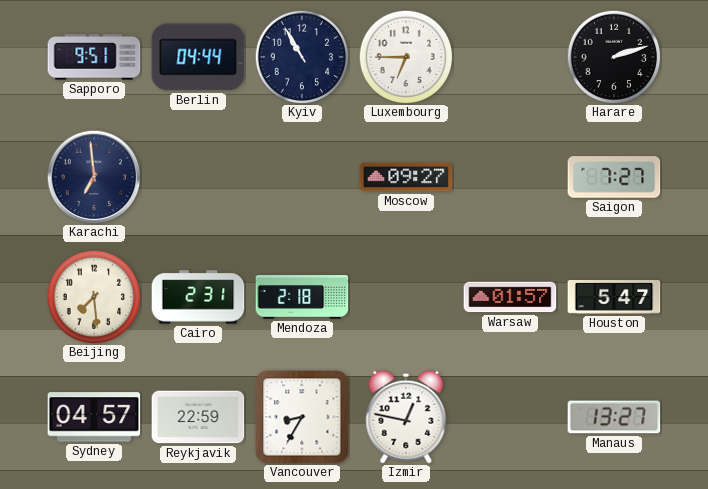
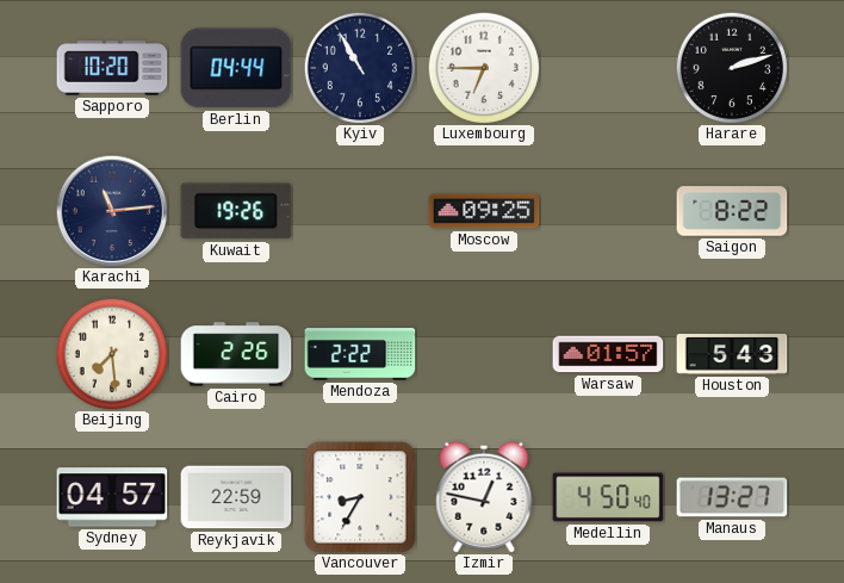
Sapporo: 9:51 -> 10:20 (112, 68)
Karachi: 6:59 -> 11:14 (112, 211)
Kuwait: none -> 19:26 (236, 211)
Moscow: 09:27 -> 09:25 (484, 211)
Saigon: 7:27 -> 8:22 (732, 211)
Cairo: 2:31 -> 2:26 (236, 354)
Mendoza: 2:18 -> 2:22 (360, 354)
Houston: 5:47 -> 5:43 (732, 355)
Medellin: none -> 4:50 (608, 497)
